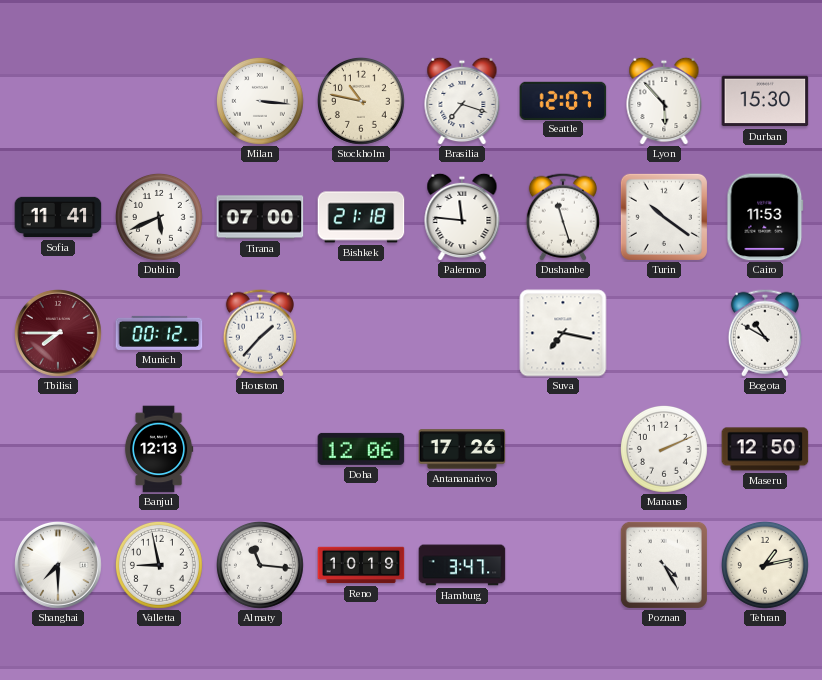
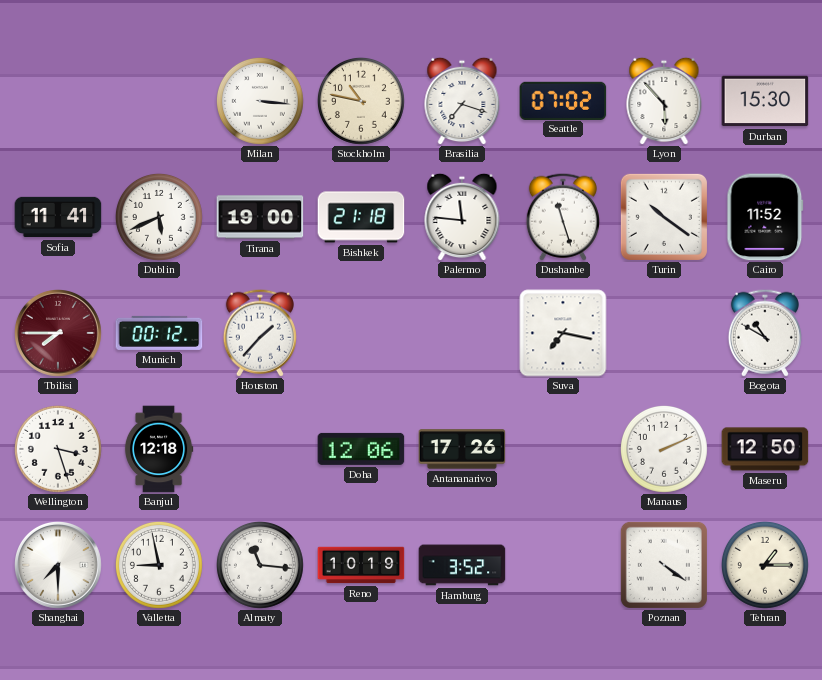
Seattle: 12:07 -> 07:02 (563, 100)
Tirana: 07:00 -> 19:00 (260, 217)
Cairo: 11:53 -> 11:52 (765, 217)
Wellington: none -> 3:27 (58, 449)
Banjul: 12:13 -> 12:18 (159, 449)
Hamburg: 3:47 -> 3:52 (462, 565)
Poznan: 4:25 -> 4:21 (664, 565)
Tehran: 1:13 -> 1:15 (765, 565)
